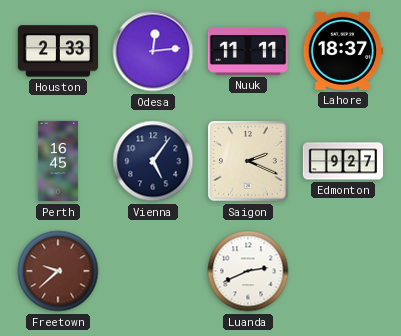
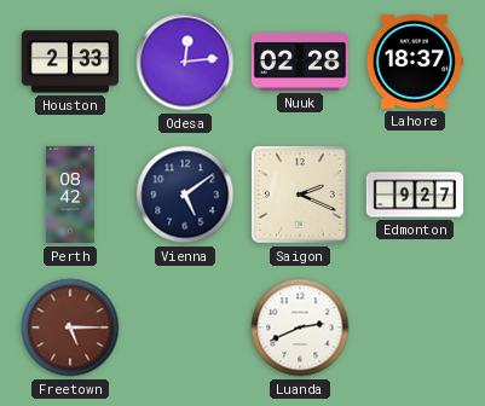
Nuuk: 11:11 -> 02:28 (299, 62)
Perth: 16:45 -> 08:42 (70, 195)
Vienna: 5:06 -> 5:09 (185, 195)
Freetown: 9:38 -> 5:15 (70, 327)
